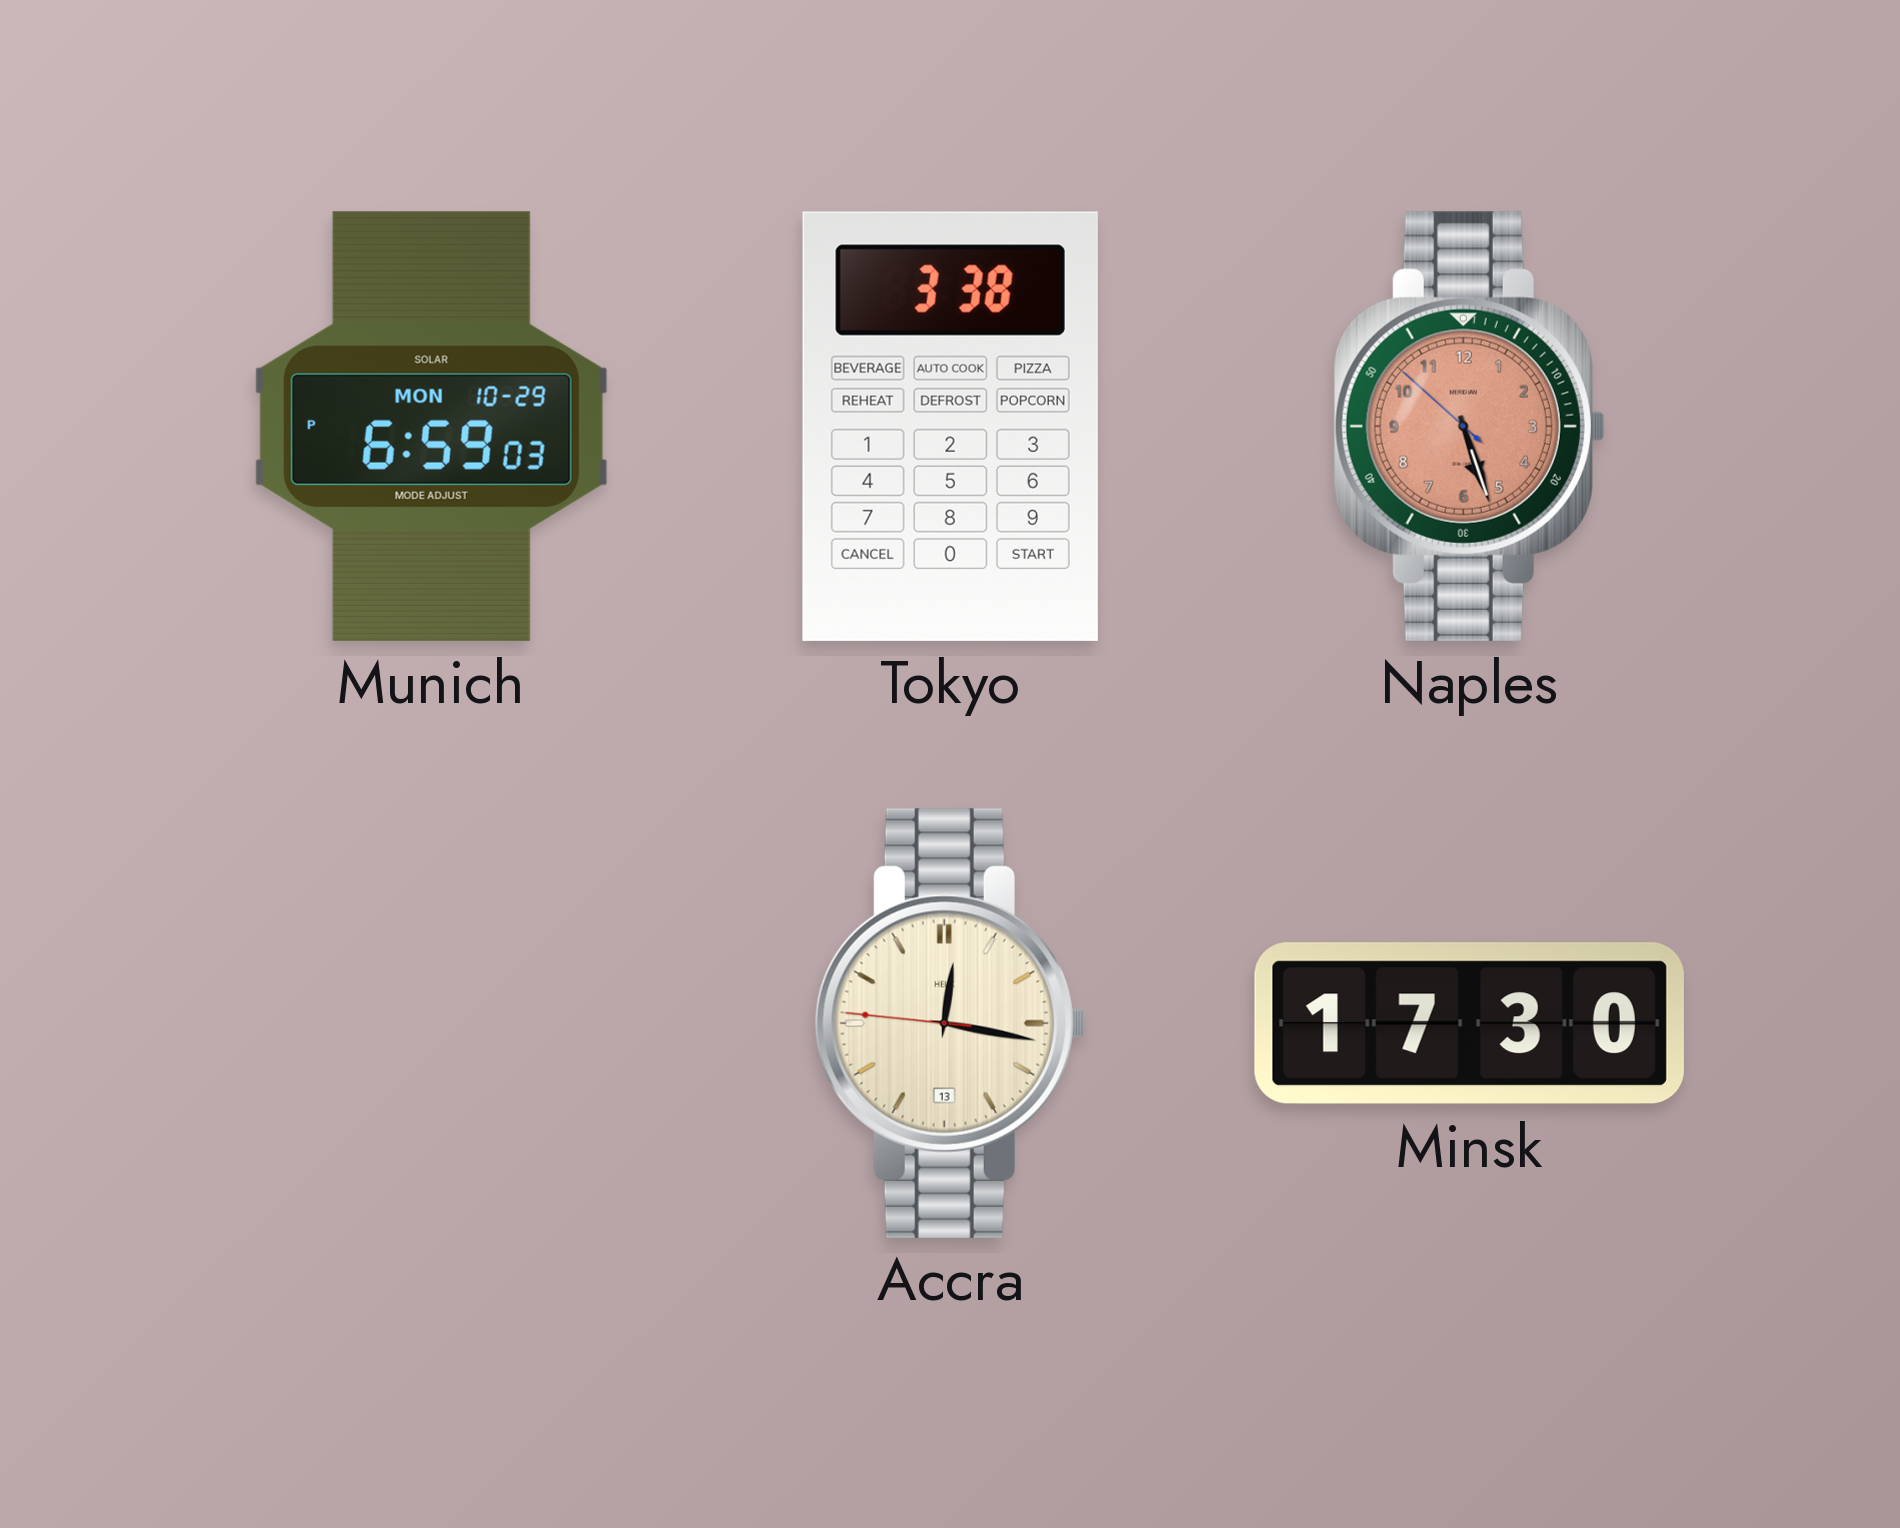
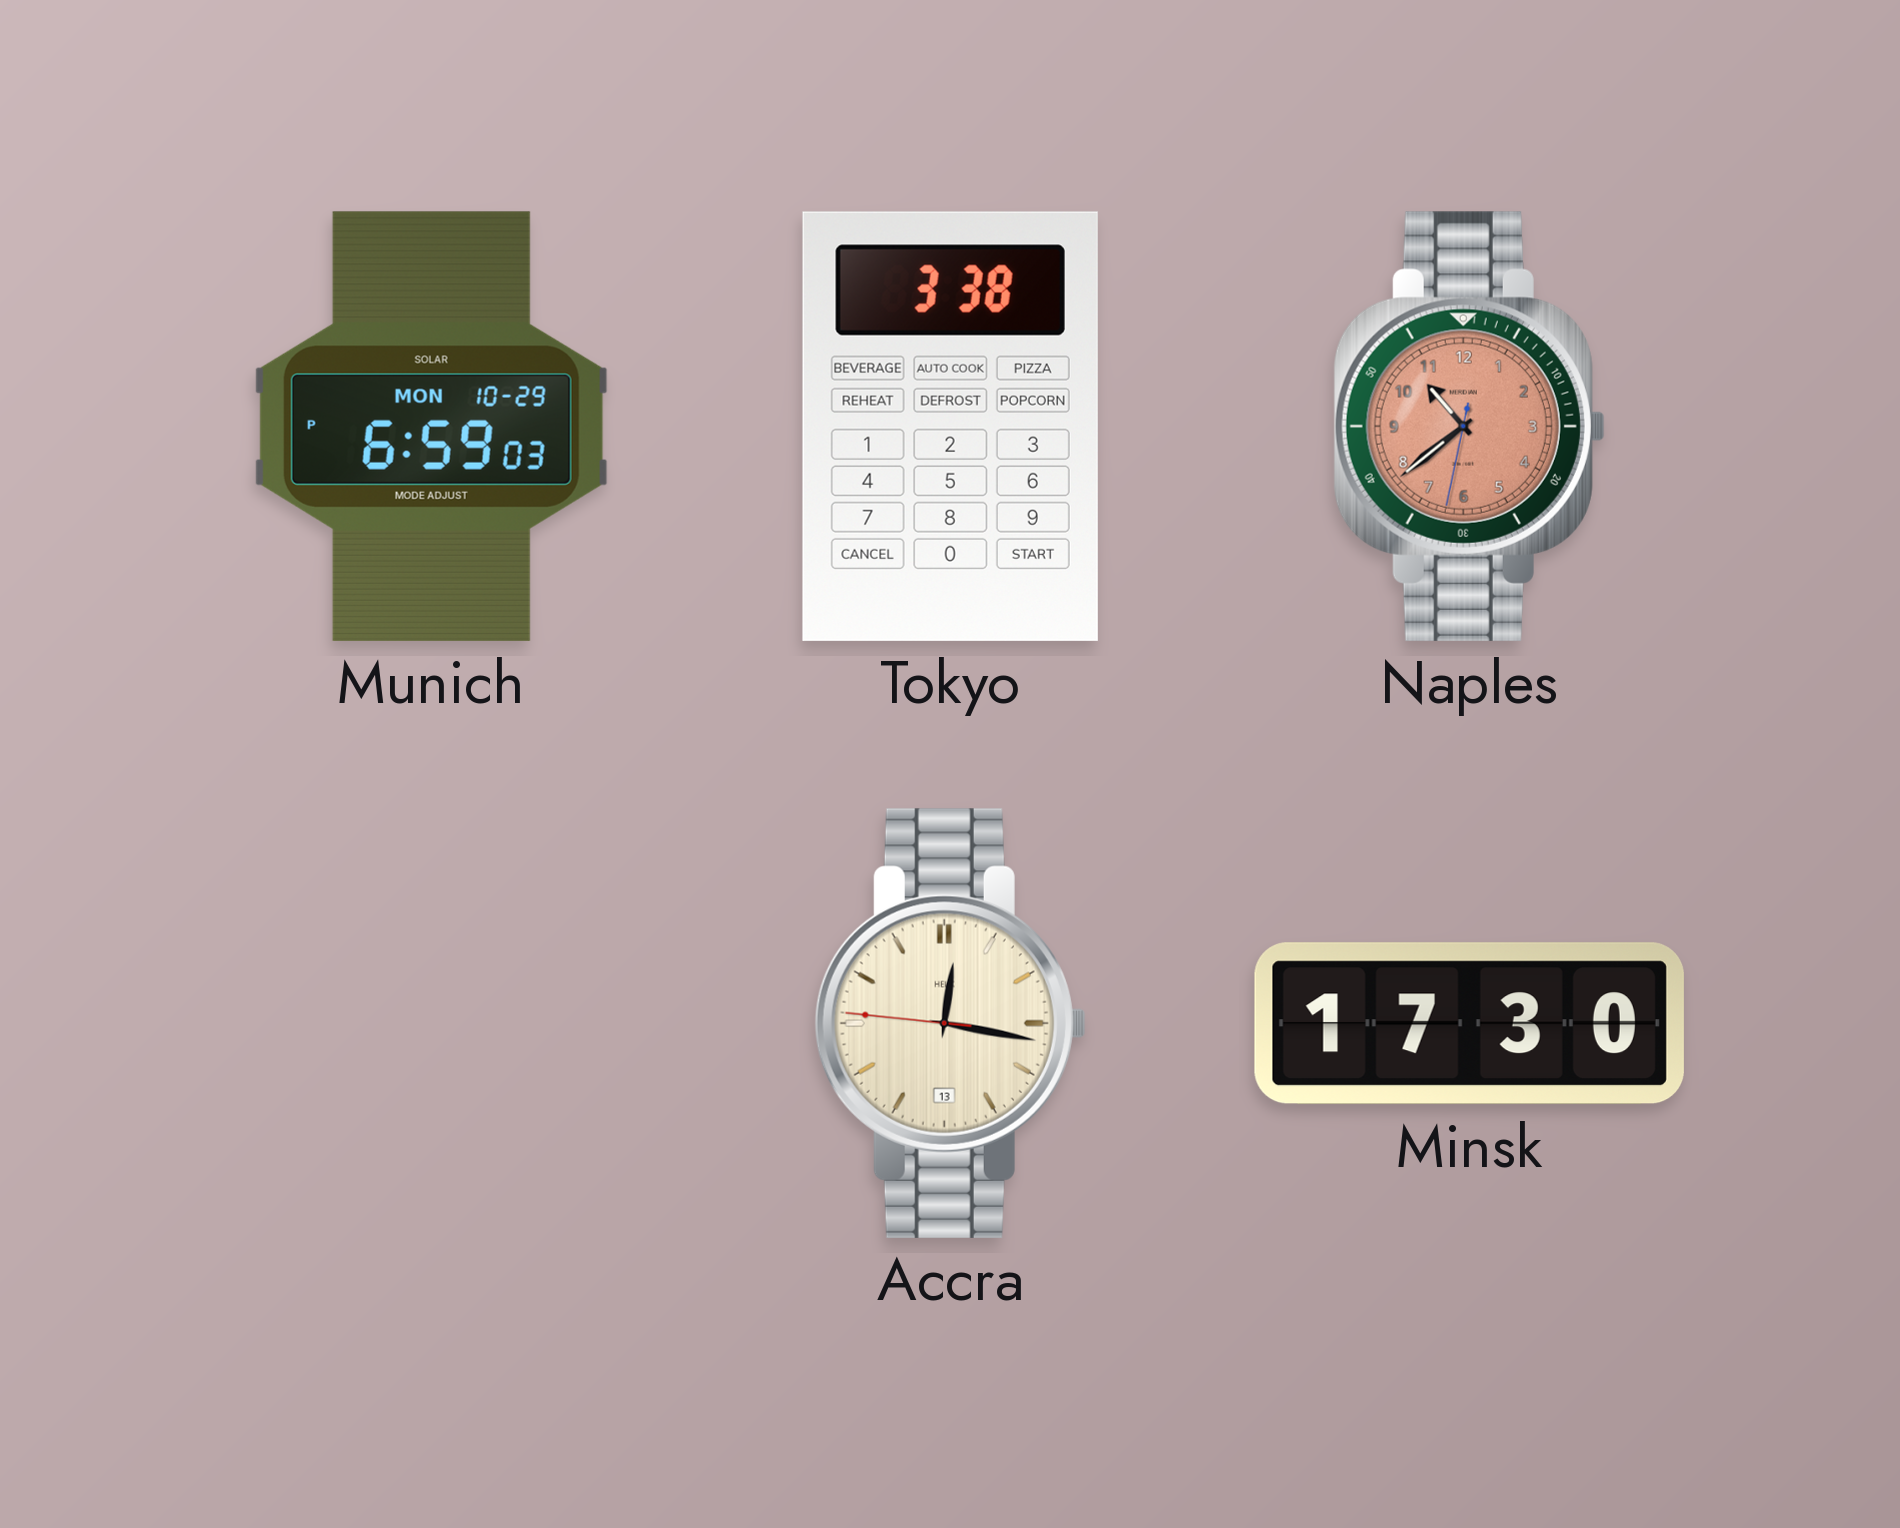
Naples: 5:26 -> 10:38 (1469, 426)
